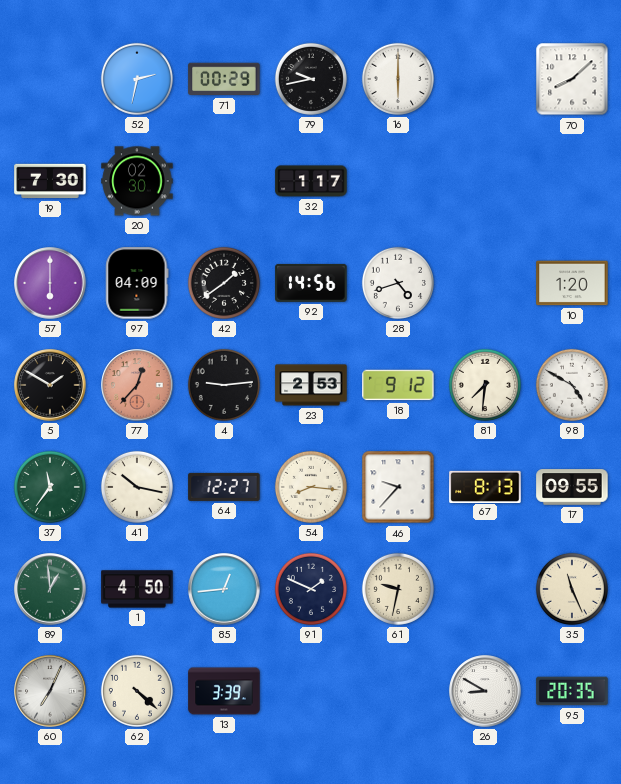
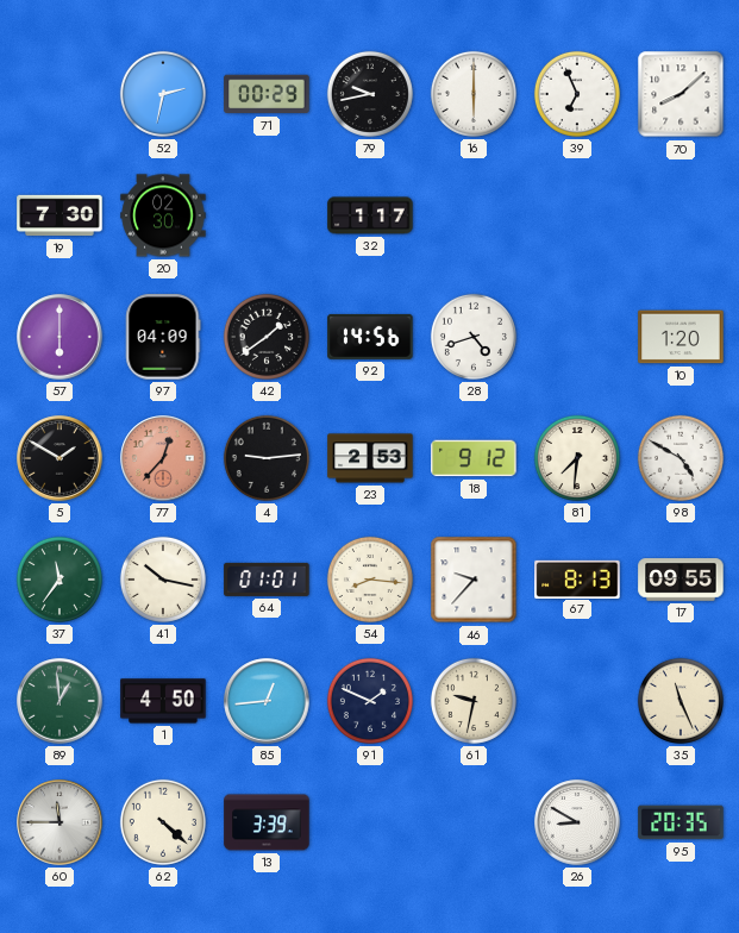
39: none -> 6:56 (577, 94)
64: 12:27 -> 01:01 (267, 580)
60: 7:04 -> 11:45 (60, 822)
